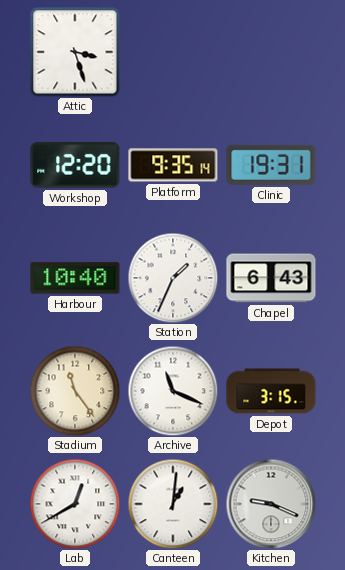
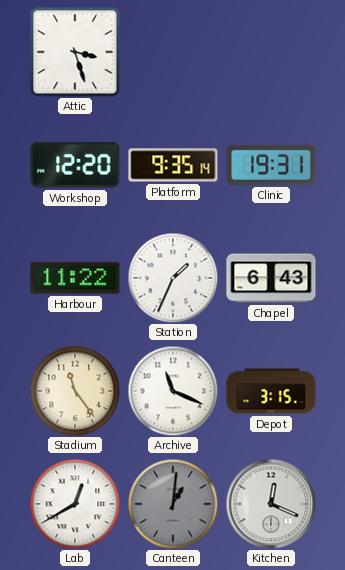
Harbour: 10:40 -> 11:22 (75, 278)
Canteen dial: white -> grey (173, 504)
Kitchen: 9:19 -> 12:19 (271, 504)
